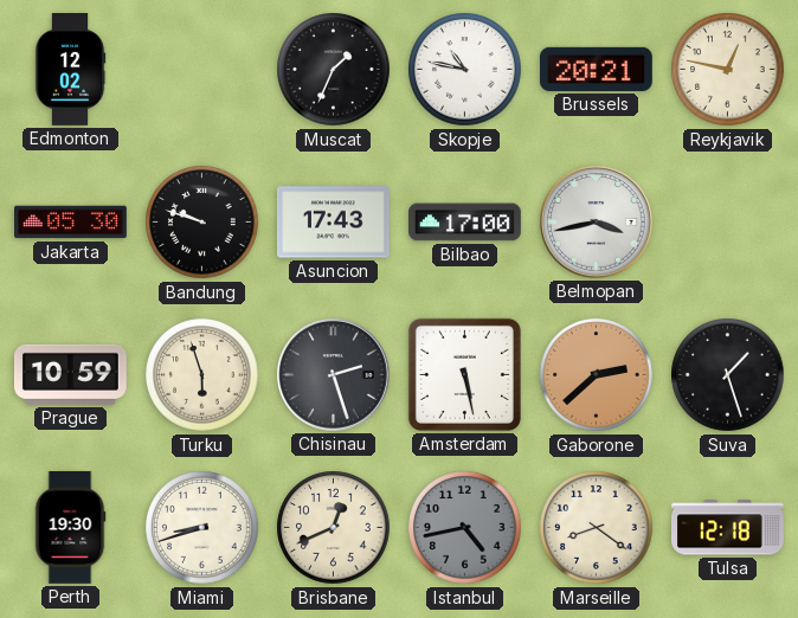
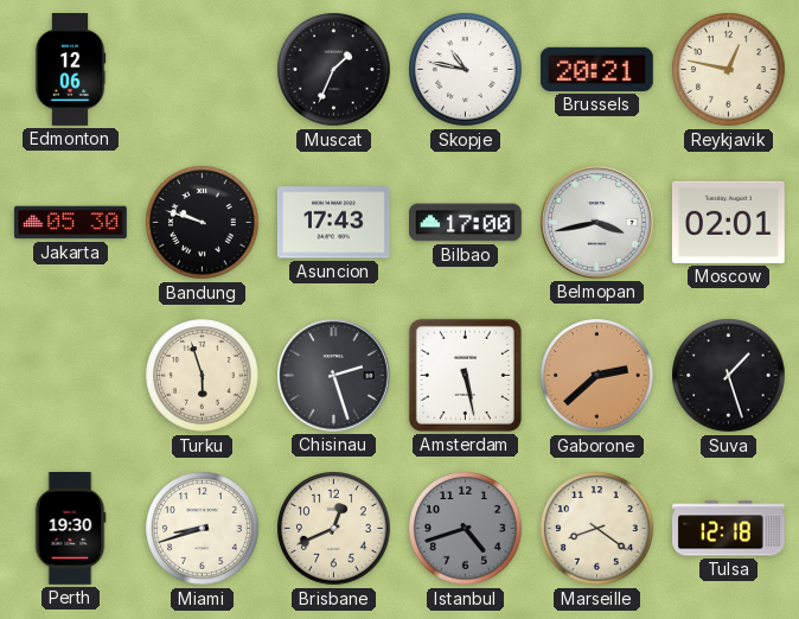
Edmonton: 12:02 -> 12:06 (70, 70)
Moscow: none -> 02:01 (728, 222)
Prague: 10:59 -> none (70, 374)
Istanbul: 4:43 -> 4:42 (466, 529)
